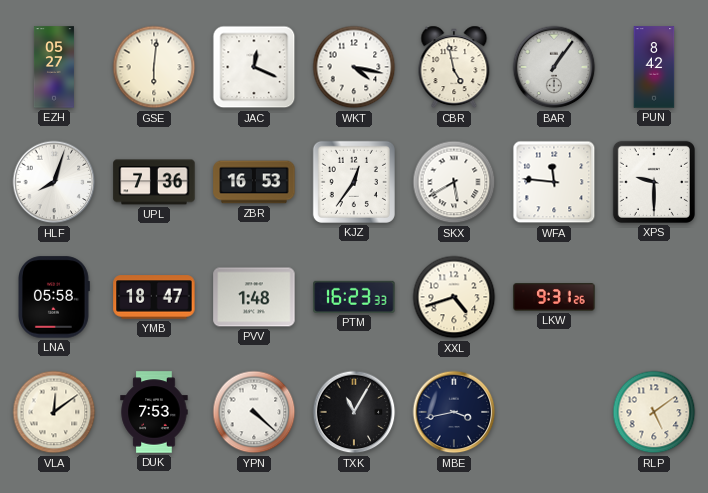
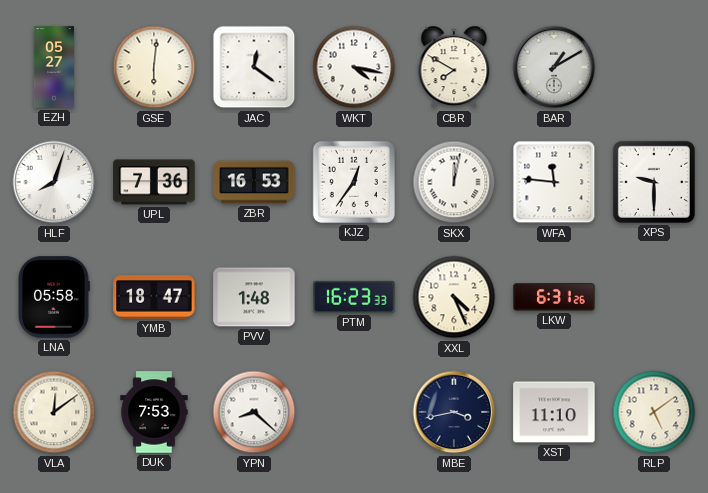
JAC: 12:19 -> 12:21 (254, 67)
CBR: 4:58 -> 7:50 (454, 67)
BAR: 1:06 -> 1:10 (554, 67)
PUN: 8:42 -> none (654, 67)
SKX: 5:40 -> 12:02 (454, 182)
XXL: 4:42 -> 4:26 (454, 297)
LKW: 9:31 -> 6:31 (554, 297)
YPN: 4:22 -> 8:22 (254, 412)
TXK: 11:05 -> none (354, 412)
XST: none -> 11:10 (554, 412)
